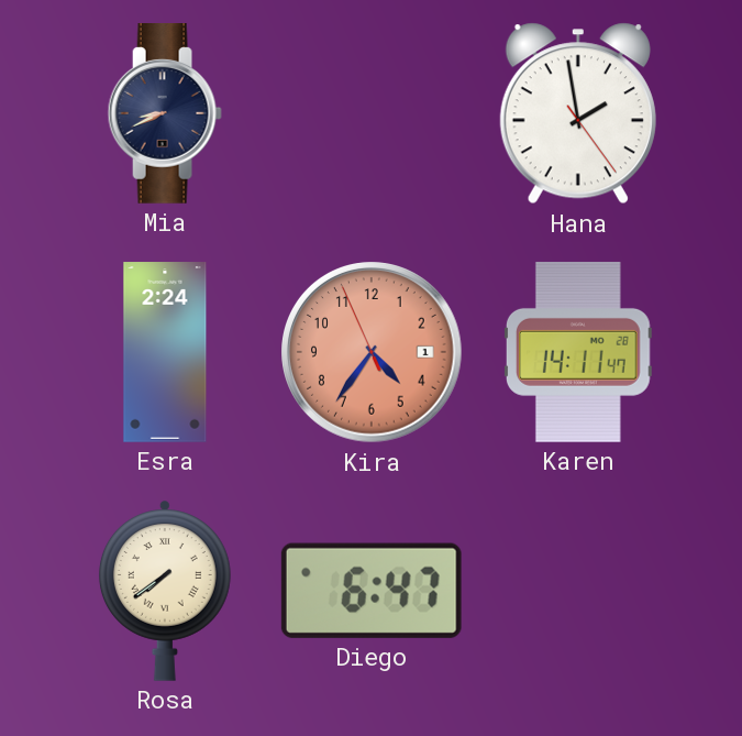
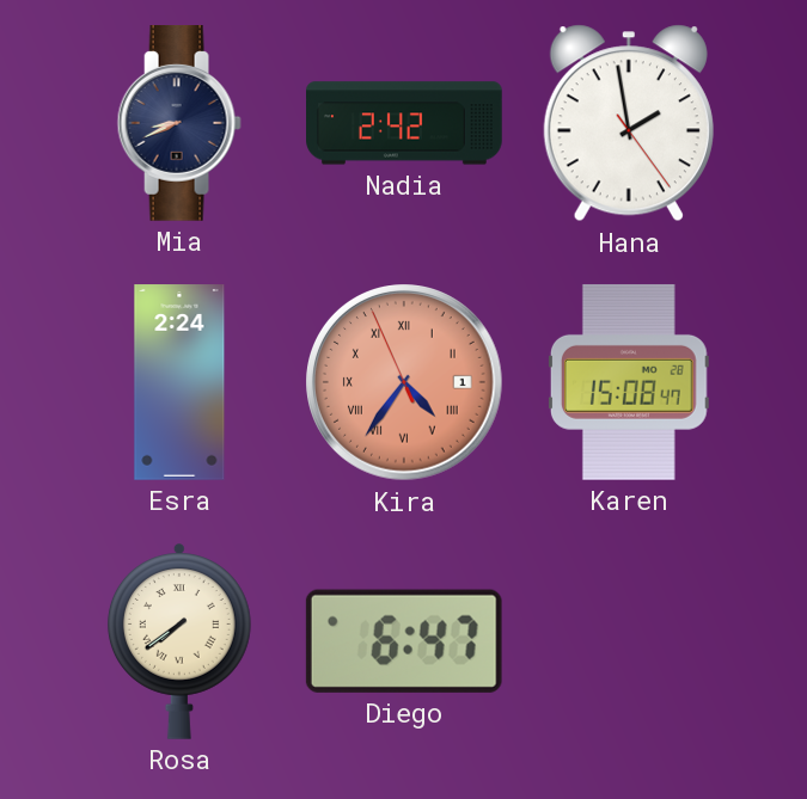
Nadia: none -> 2:42 (405, 123)
Kira numerals: Arabic -> Roman (404, 382)
Karen: 14:11 -> 15:08 (629, 382)
